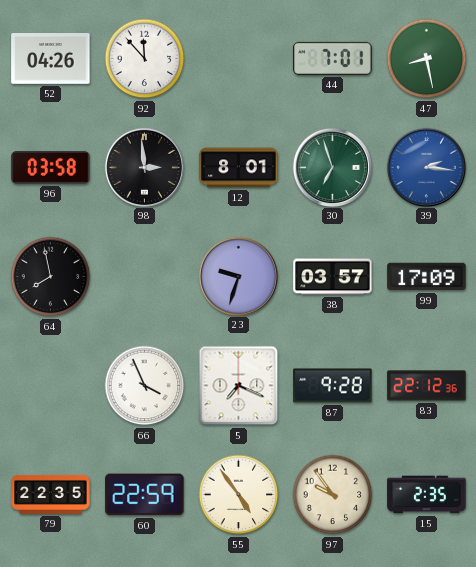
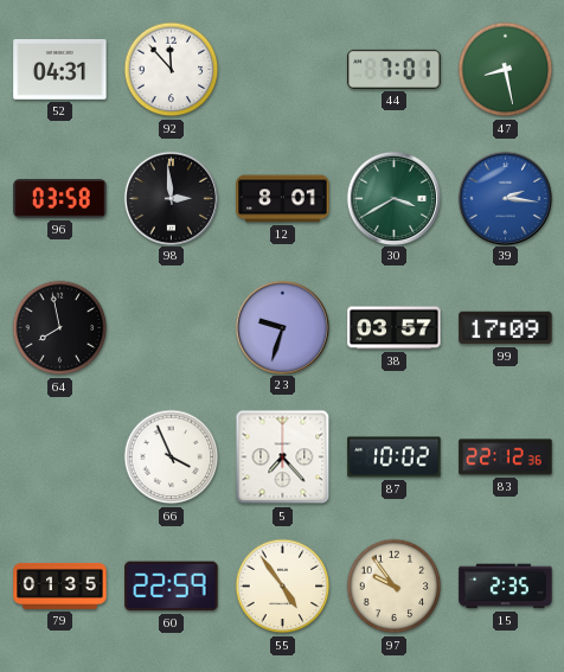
52: 04:26 -> 04:31 (60, 70)
30: 6:57 -> 3:40 (393, 198)
5: 7:19 -> 7:23 (283, 457)
87: 9:28 -> 10:02 (395, 457)
79: 22:35 -> 01:35 (60, 585)
